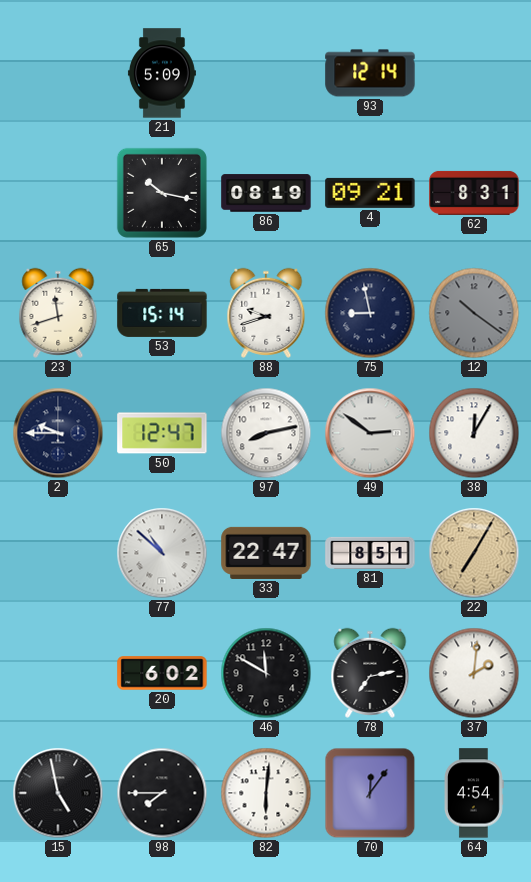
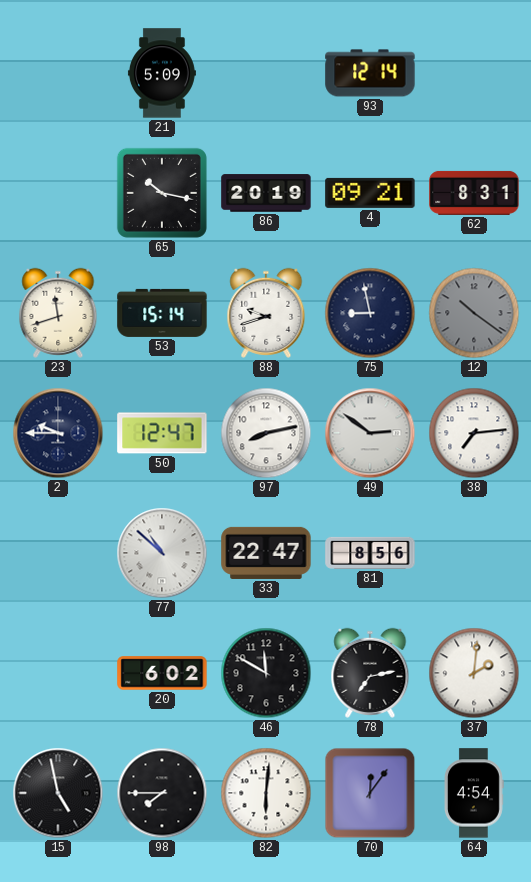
86: 08:19 -> 20:19 (266, 193)
38: 12:05 -> 7:14 (474, 433)
81: 8:51 -> 8:56 (370, 553)
22: 7:05 -> none (474, 553)
